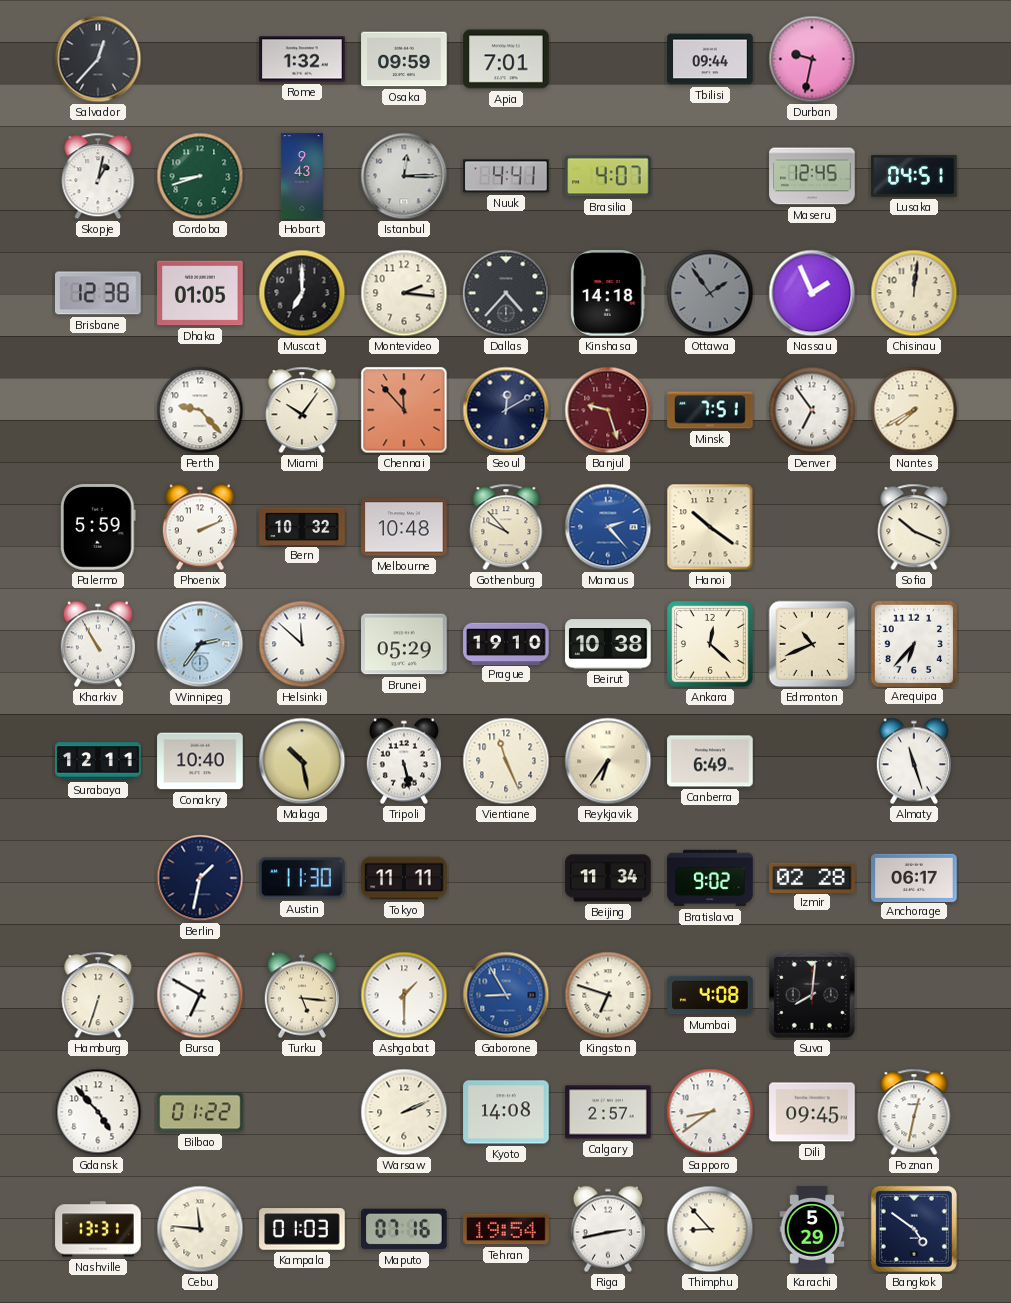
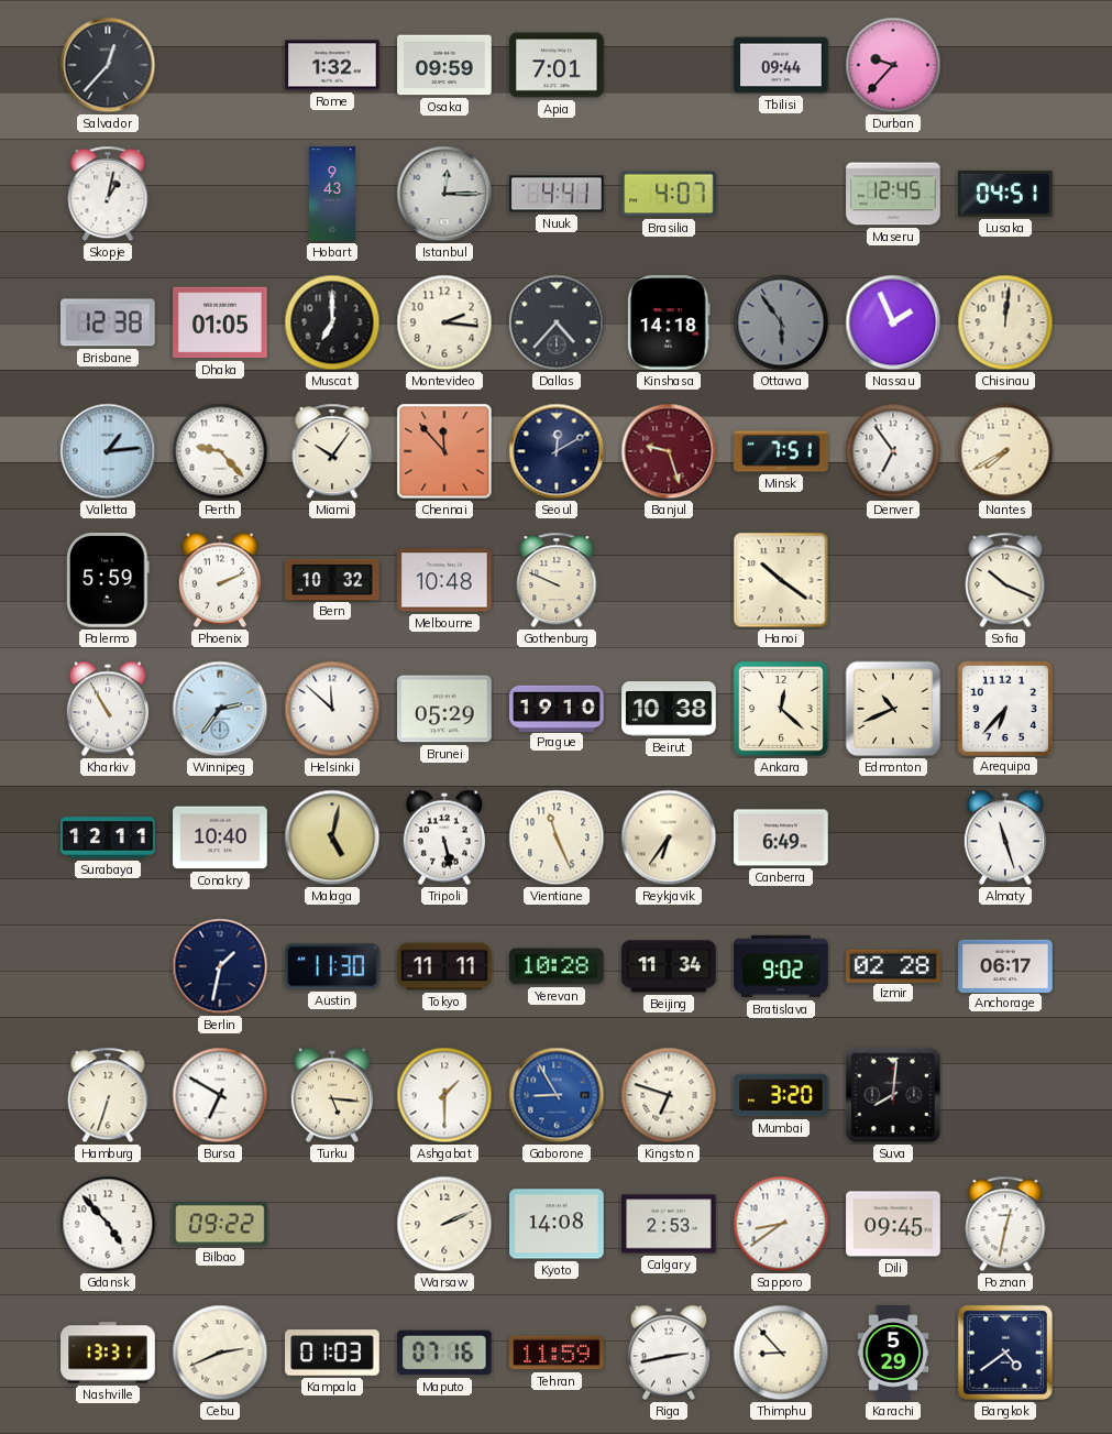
Durban: 9:32 -> 9:37 (893, 65)
Cordoba: 8:42 -> none (200, 176)
Ottawa: 1:54 -> 5:54 (781, 322)
Valletta: none -> 1:14 (108, 451)
Gothenburg: 9:53 -> 9:49 (557, 580)
Manaus: 2:23 -> none (608, 527)
Malaga: 10:28 -> 5:02 (332, 838)
Yerevan: none -> 10:28 (557, 966)
Mumbai: 4:08 -> 3:20 (781, 1095)
Bilbao: 01:22 -> 09:22 (220, 1224)
Calgary: 2:57 -> 2:53 (669, 1224)
Cebu: 11:46 -> 2:41 (220, 1353)
Tehran: 19:54 -> 11:59 (557, 1353)
Bangkok: 4:51 -> 4:39 (1005, 1353)
